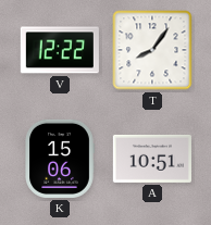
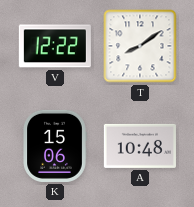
T: 8:06 -> 8:09 (140, 46)
A: 10:51 -> 10:48 (140, 146)
